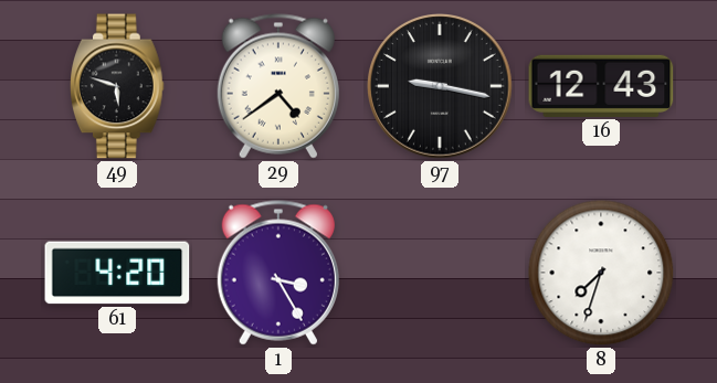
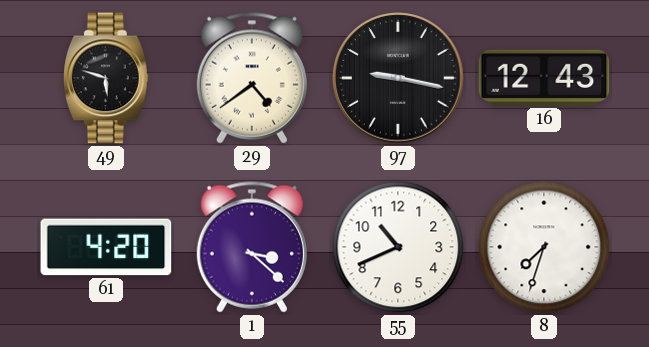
1: 3:25 -> 3:22 (252, 247)
55: none -> 10:41 (398, 247)
